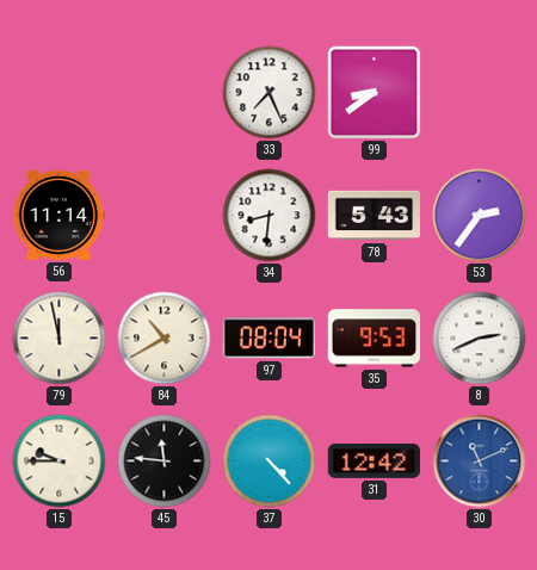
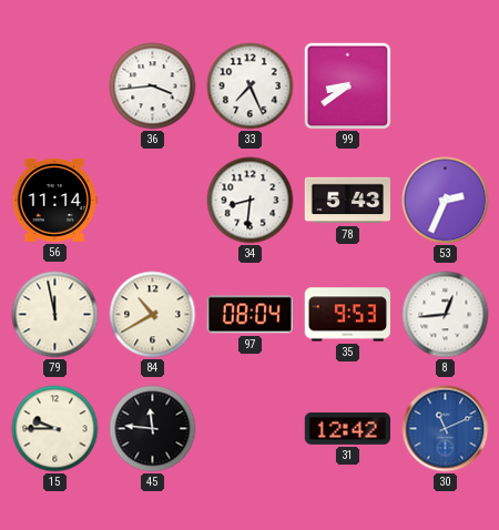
36: none -> 3:44 (153, 86)
53: 2:36 -> 2:34 (446, 201)
8: 2:41 -> 12:44 (446, 315)
37: 4:23 -> none (270, 461)
